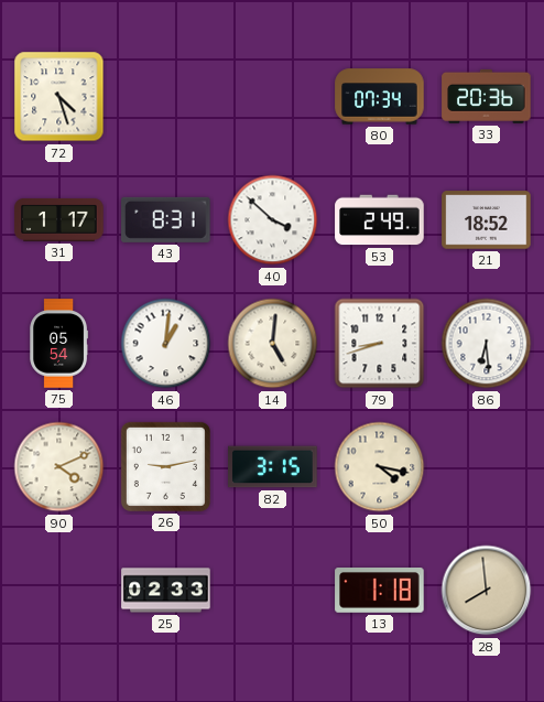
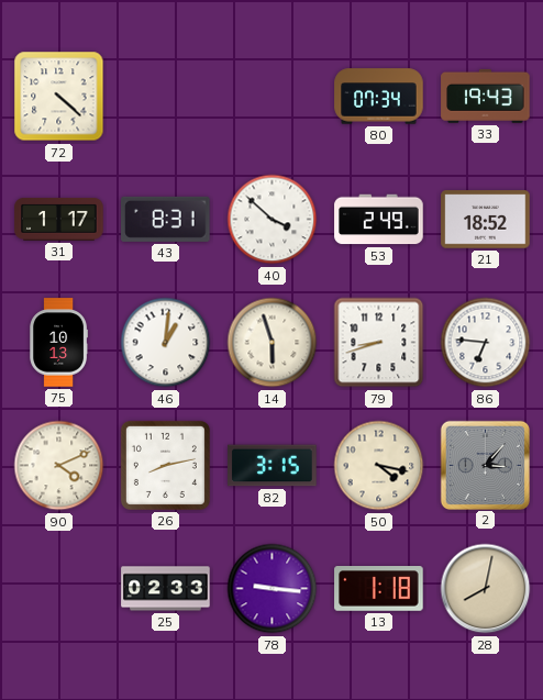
72: 4:27 -> 4:22 (59, 97)
33: 20:36 -> 19:43 (486, 96)
75: 05:54 -> 10:13 (59, 343)
14: 5:01 -> 5:57 (273, 343)
86: 6:29 -> 6:46 (486, 343)
26: 9:13 -> 8:13 (165, 465)
2: none -> 3:07 (485, 465)
78: none -> 9:16 (273, 589)
28: 7:59 -> 8:02 (486, 589)
